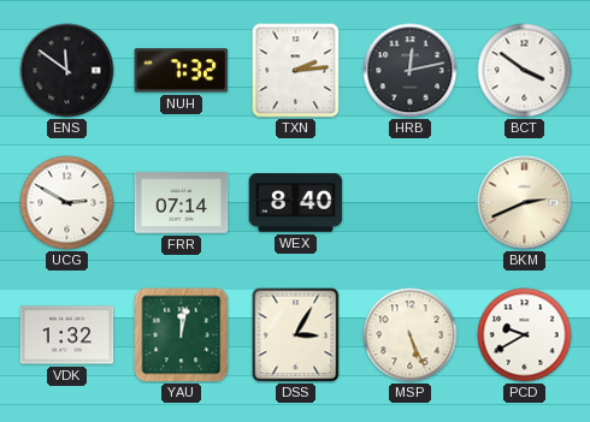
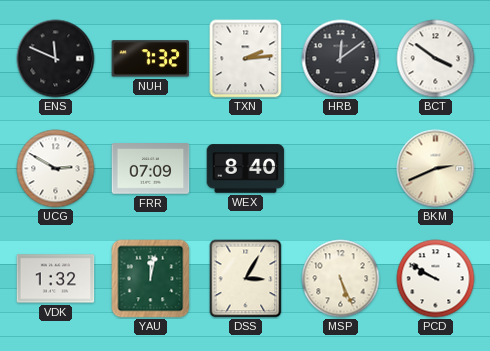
ENS: 11:51 -> 11:49 (56, 59)
HRB: 12:13 -> 12:09 (341, 59)
FRR: 07:14 -> 07:09 (151, 169)
PCD: 9:40 -> 9:50 (436, 279)
